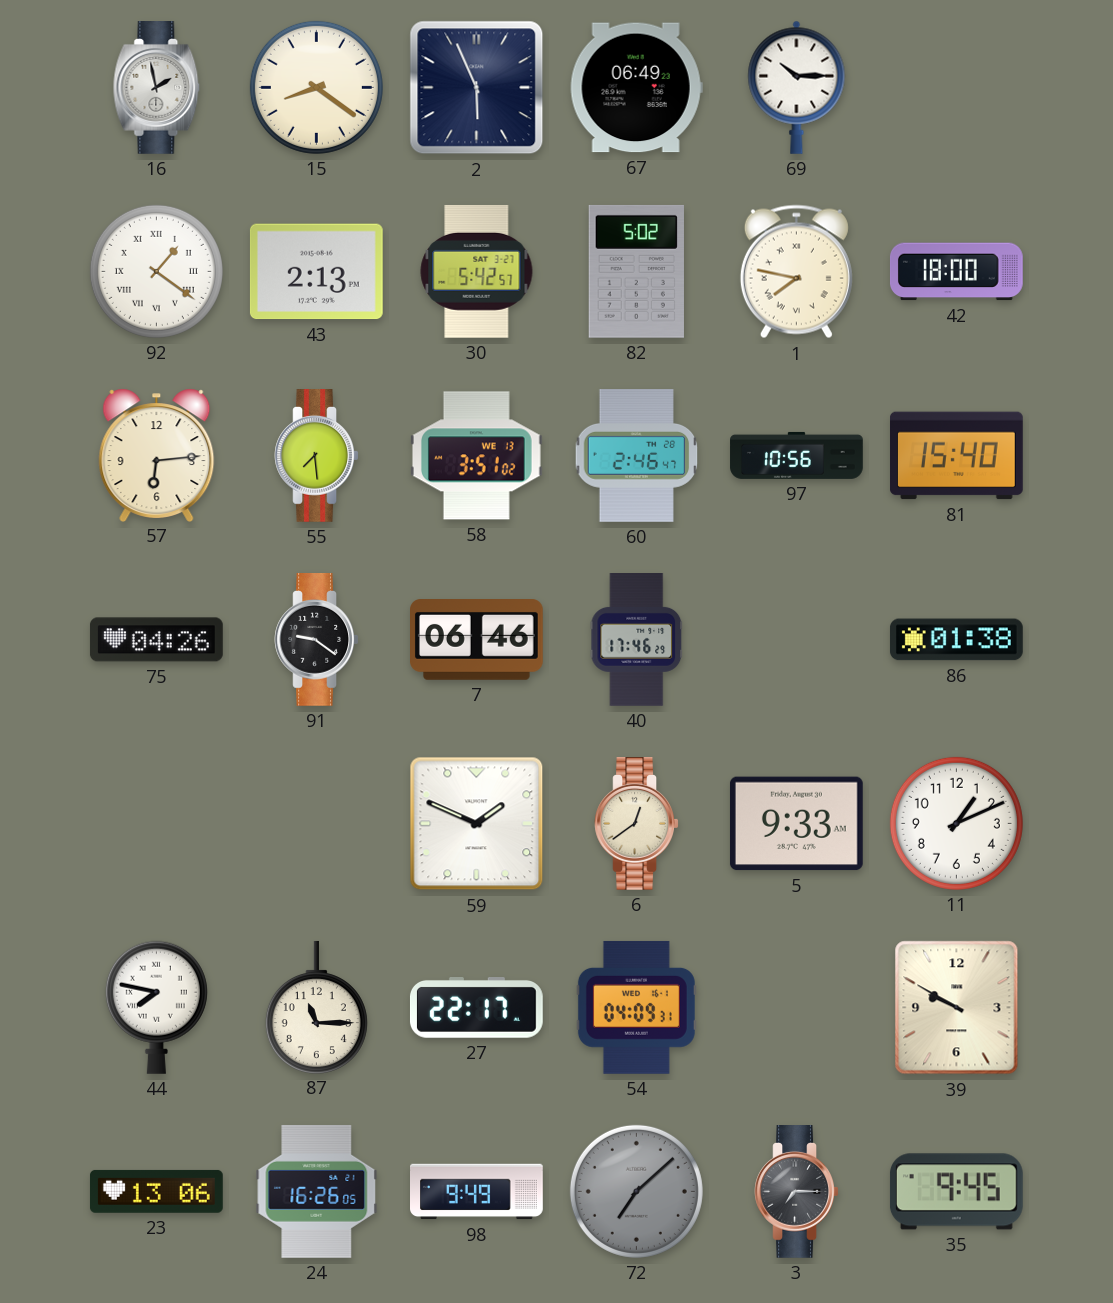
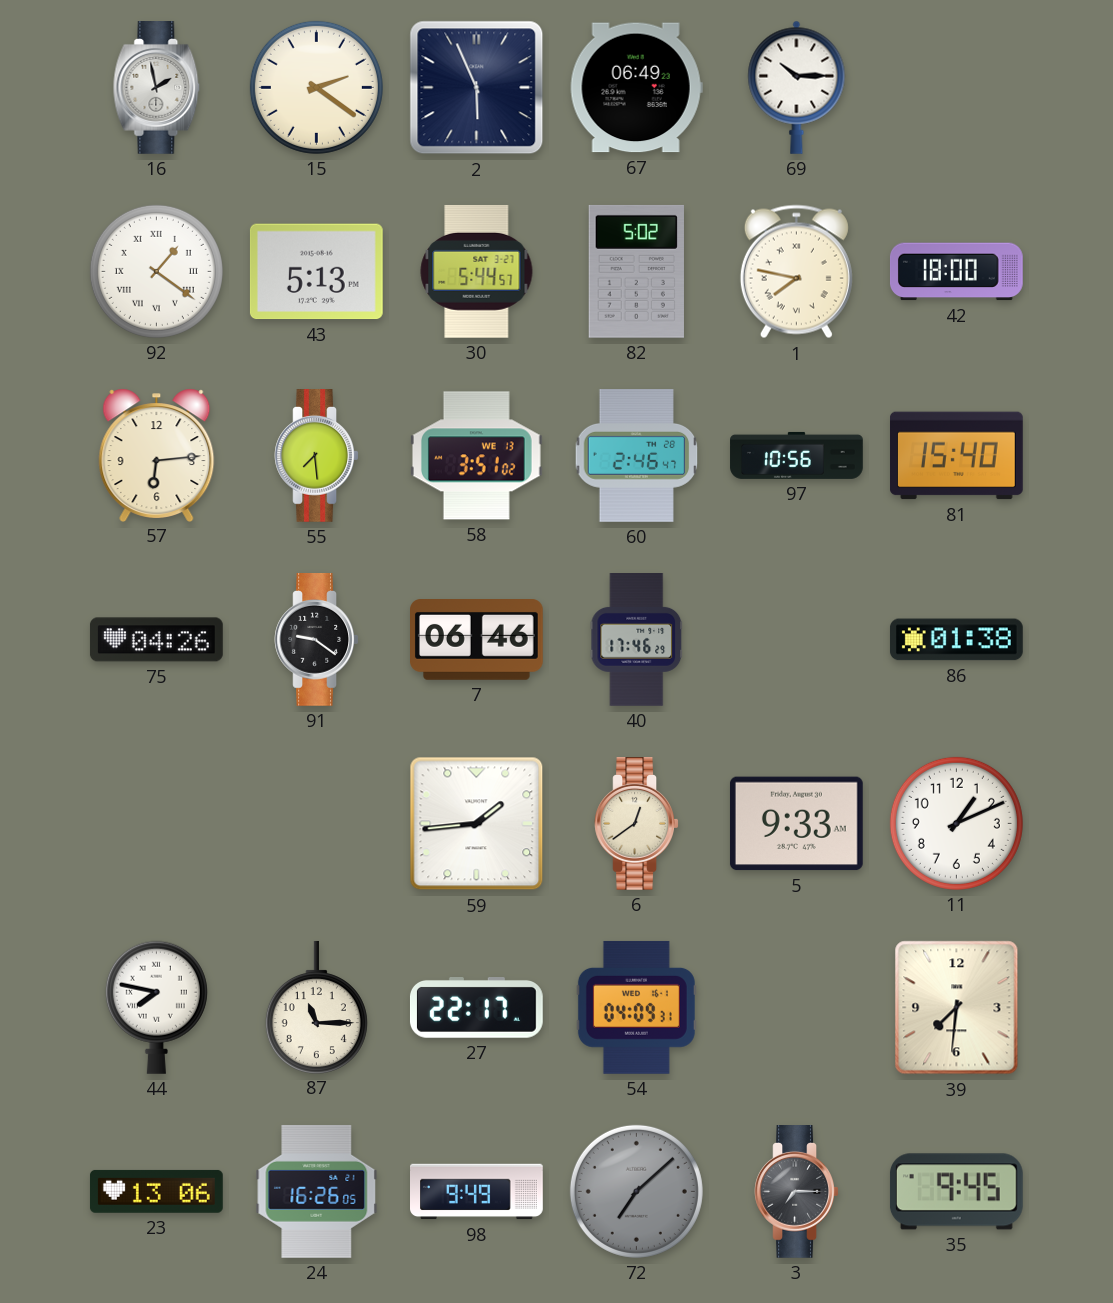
15: 8:21 -> 2:21 (316, 87)
43: 2:13 -> 5:13 (316, 272)
30: 5:42 -> 5:44 (477, 271)
59: 1:49 -> 1:44 (477, 824)
39: 9:50 -> 7:31 (957, 1008)
